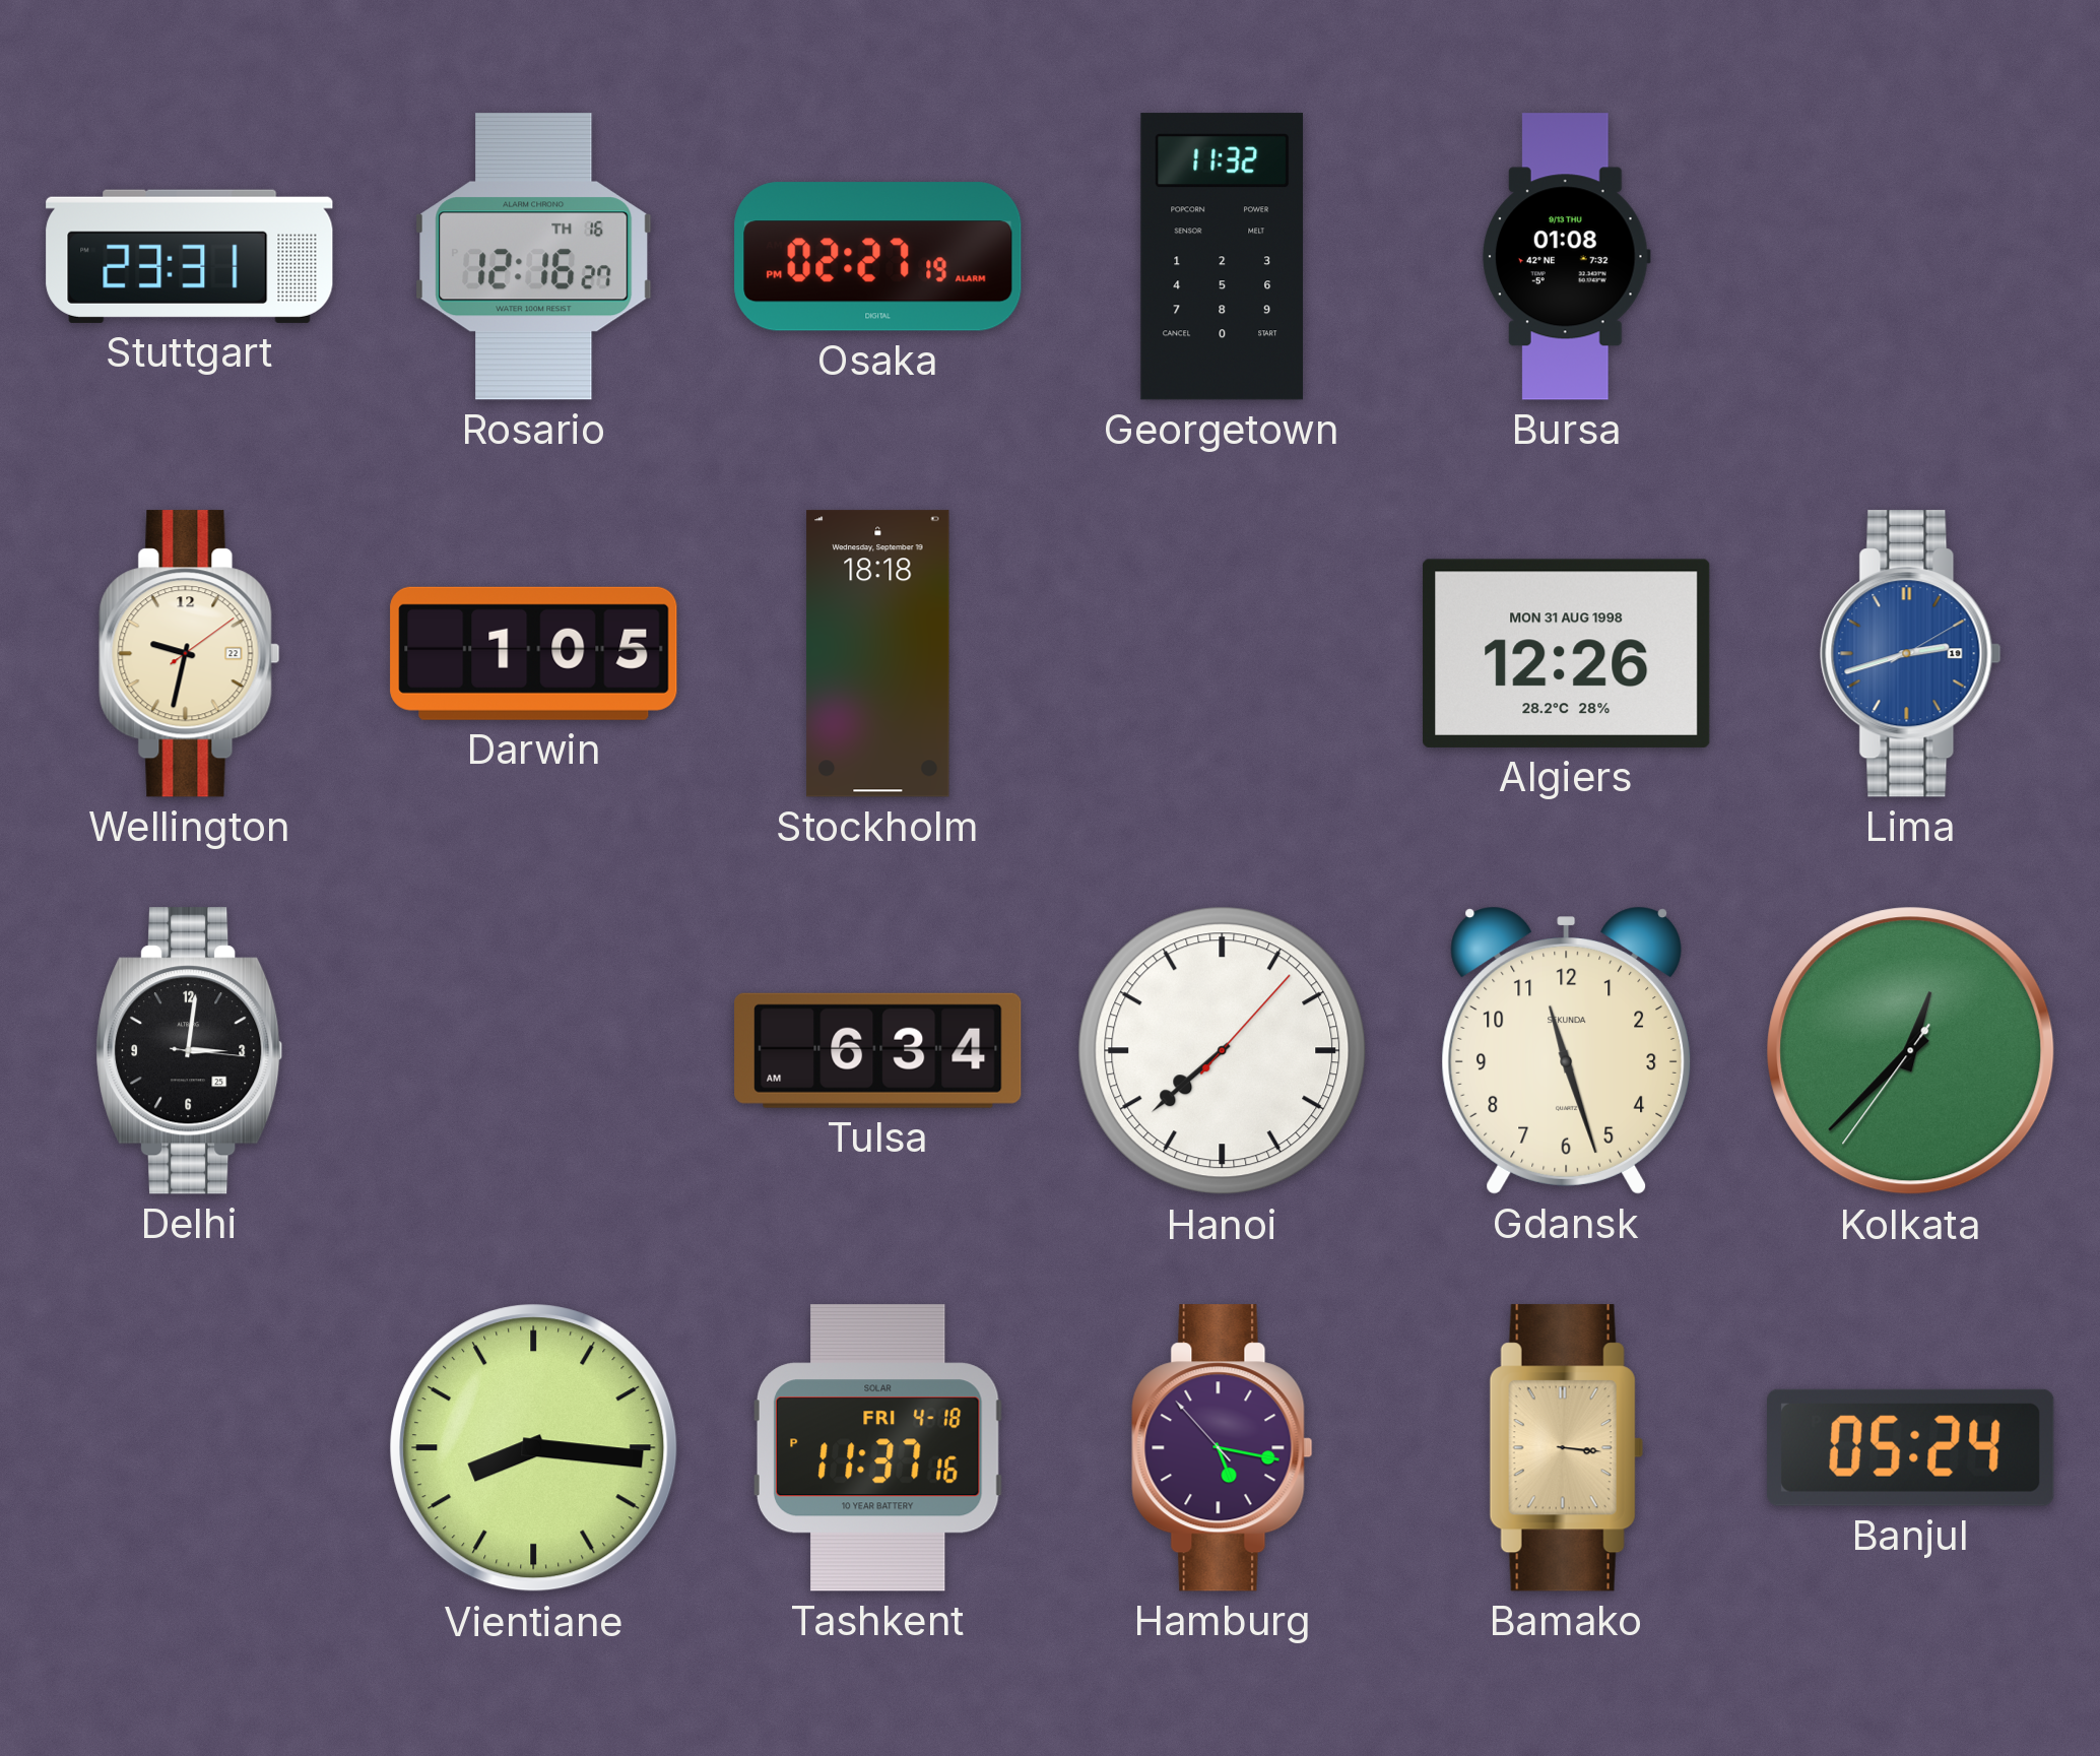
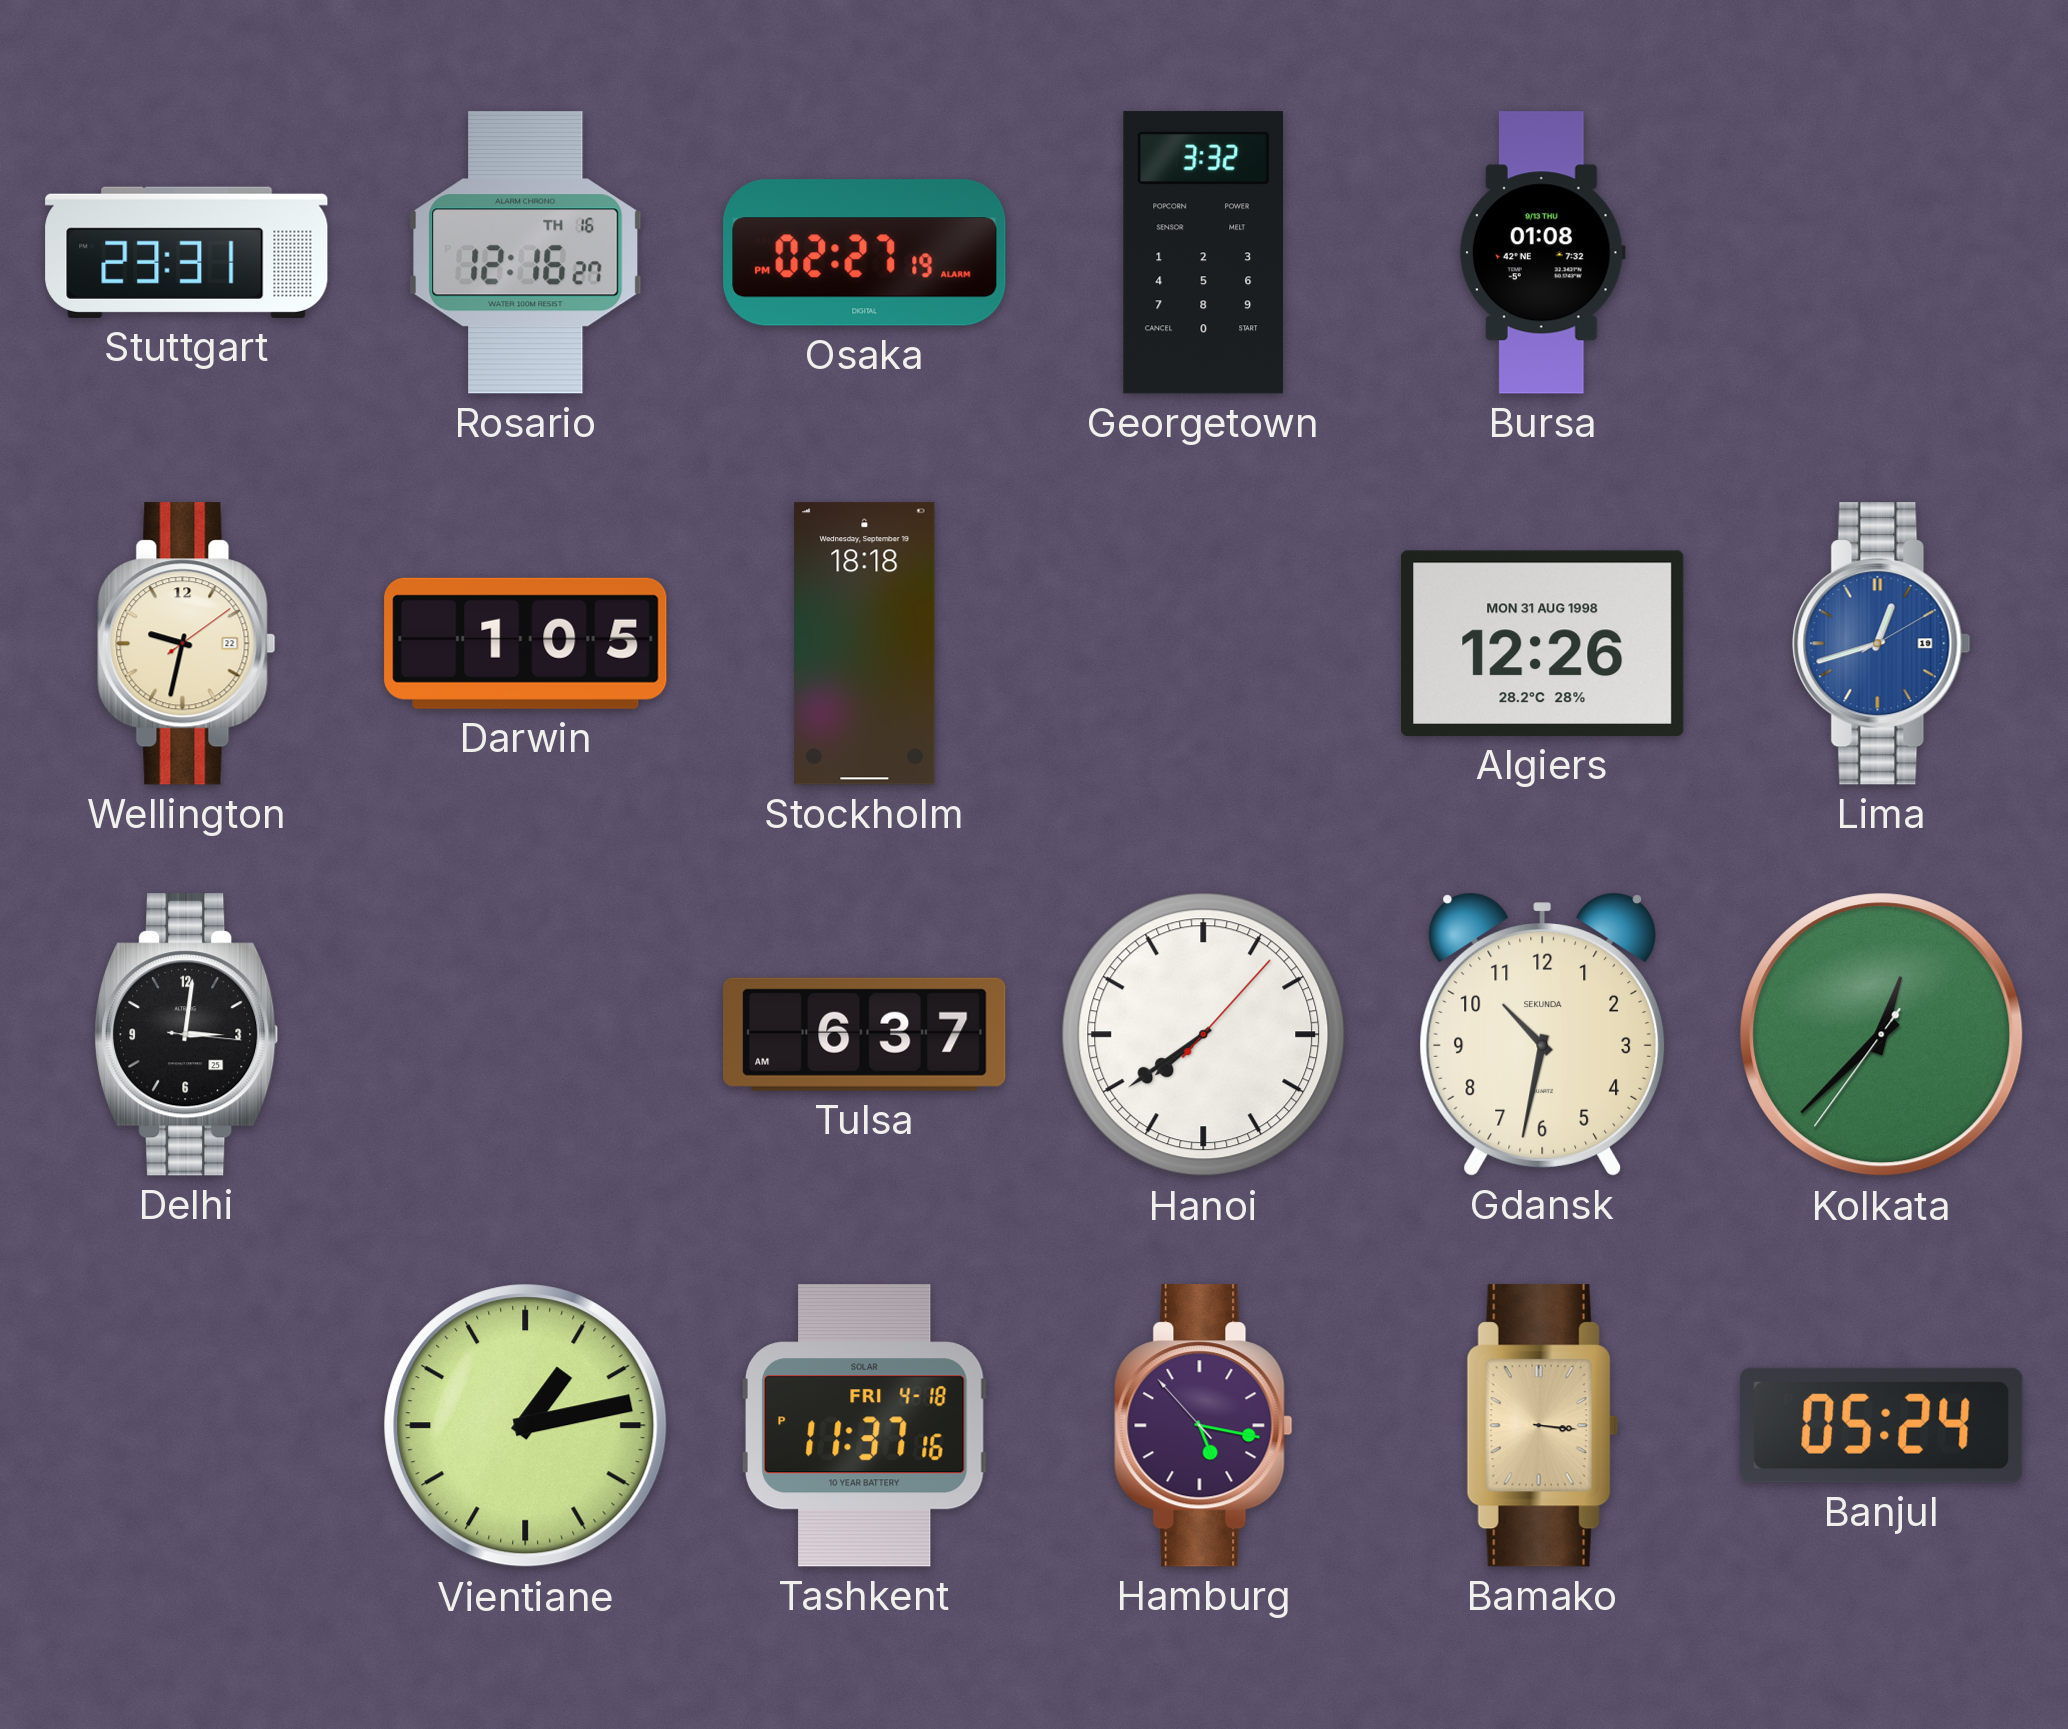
Georgetown: 11:32 -> 3:32 (1204, 253)
Lima: 2:42 -> 12:42 (1882, 644)
Tulsa: 6:34 -> 6:37 (865, 1034)
Hanoi: 7:38 -> 7:39 (1204, 1035)
Gdansk: 11:27 -> 10:32 (1542, 1034)
Vientiane: 8:16 -> 1:13 (526, 1426)
